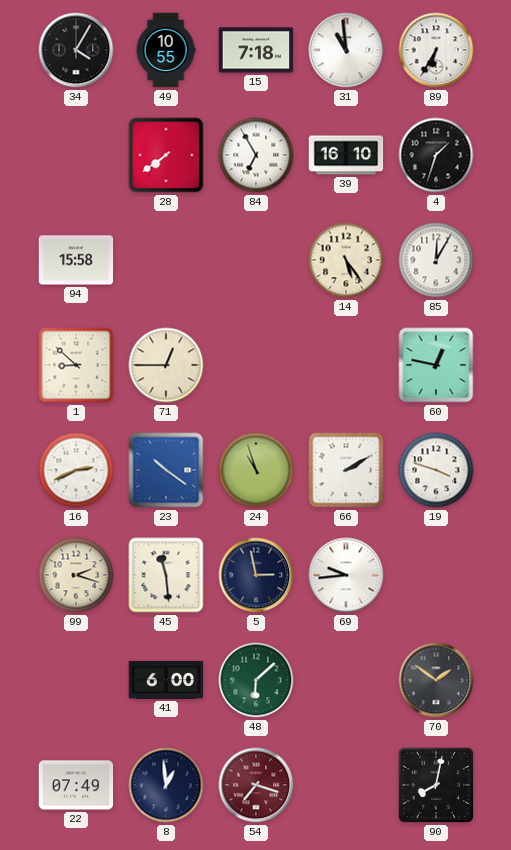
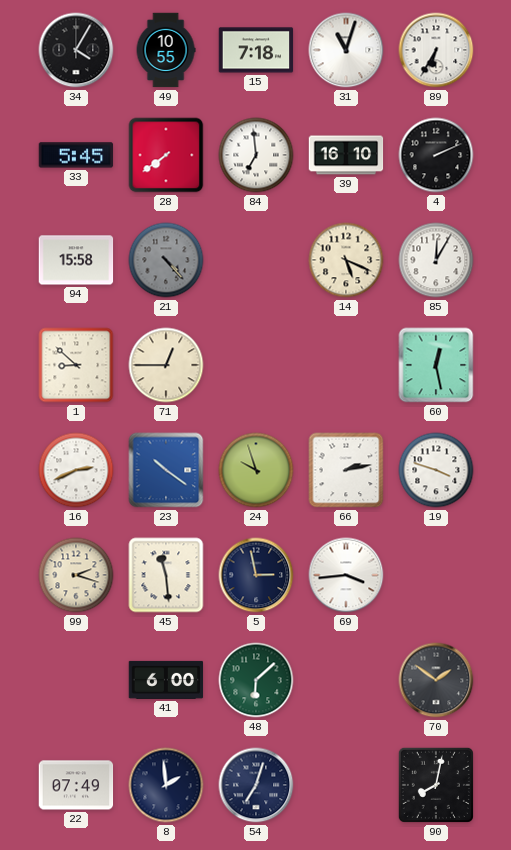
31: 10:59 -> 11:03 (346, 50)
33: none -> 5:45 (76, 155)
84: 6:55 -> 6:59 (256, 155)
4: 1:33 -> 2:11 (436, 155)
21: none -> 4:23 (166, 260)
14: 5:24 -> 5:19 (346, 260)
60: 12:47 -> 12:28 (436, 365)
24: 10:57 -> 9:57 (256, 470)
66: 2:10 -> 2:13 (346, 470)
69: 9:44 -> 3:44 (346, 575)
8: 12:59 -> 1:59 (166, 785)
54: 7:18 -> 7:03 (256, 785)
54 dial: burgundy -> navy (256, 785)
